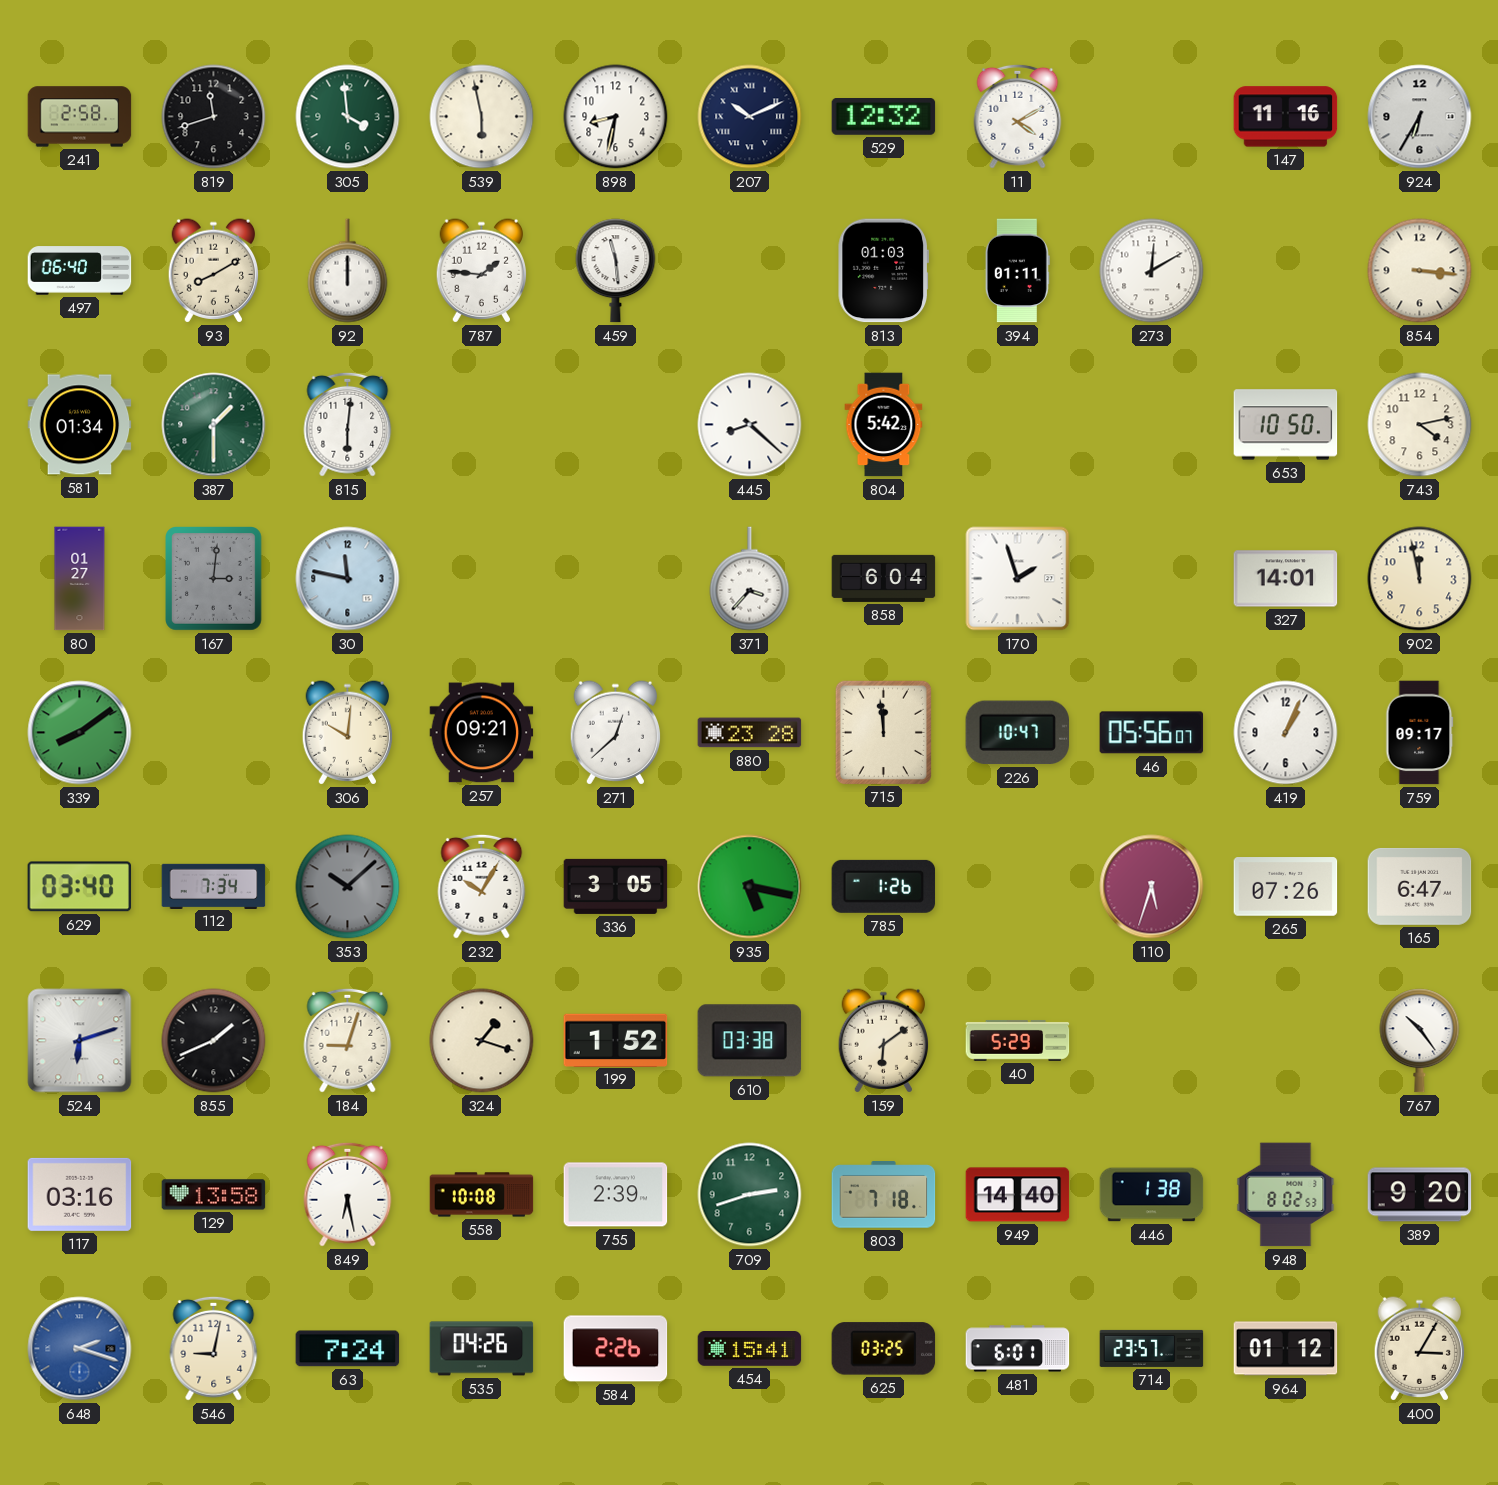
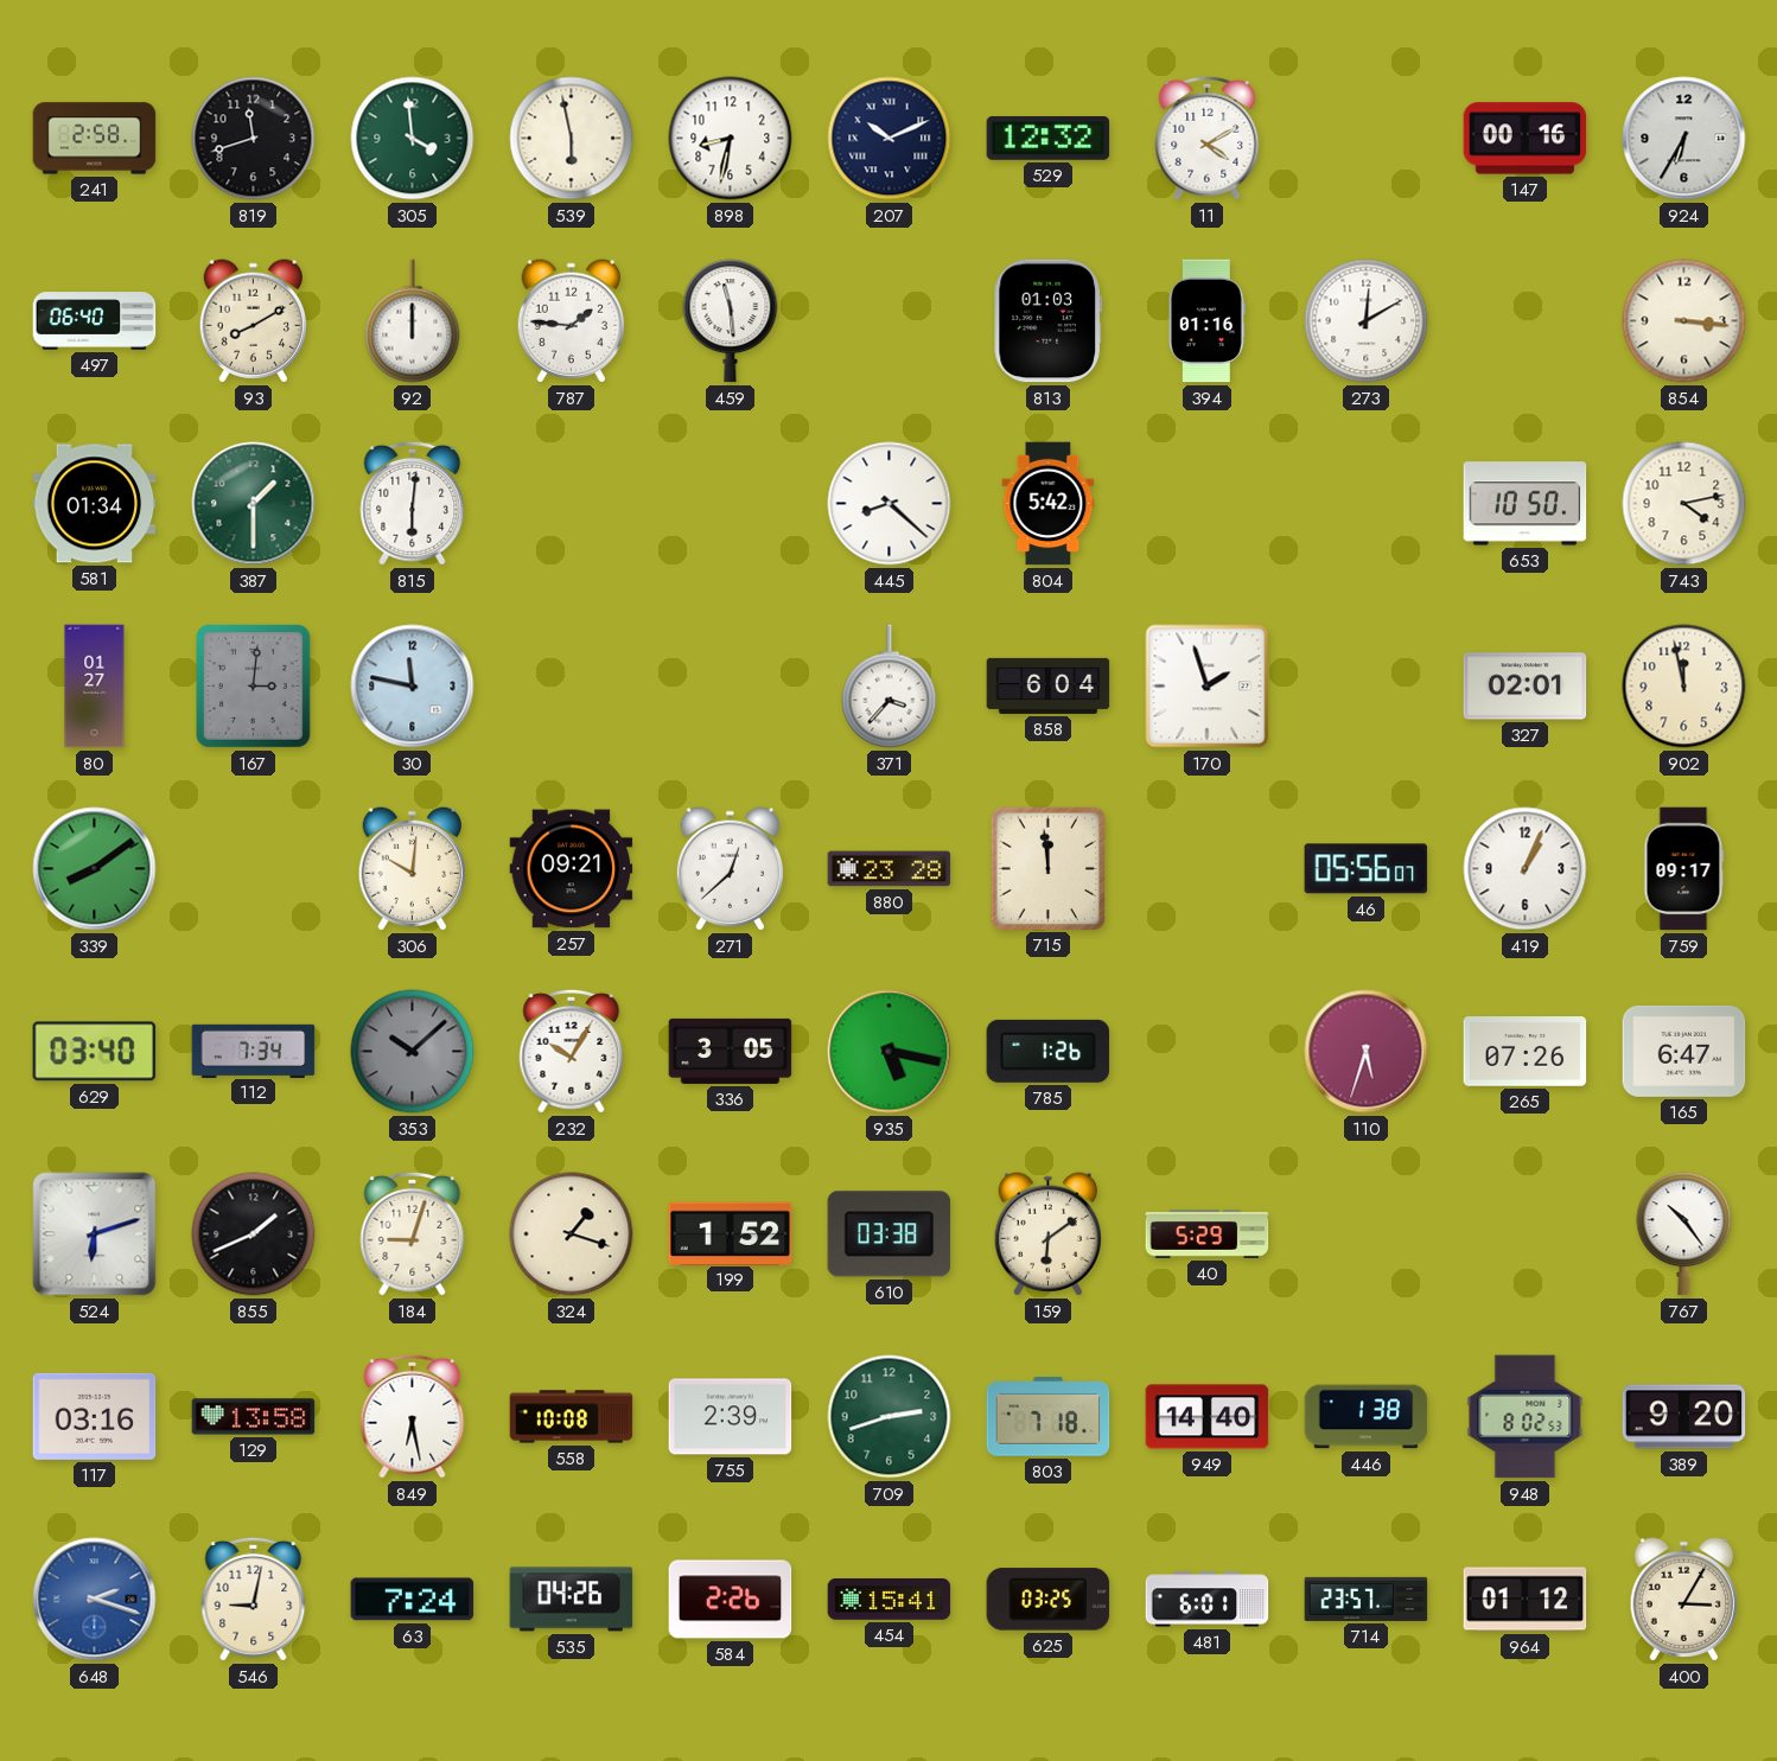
147: 11:16 -> 00:16 (1526, 139)
394: 01:11 -> 01:16 (1206, 321)
327: 14:01 -> 02:01 (1526, 687)
226: 10:47 -> none (1018, 733)
